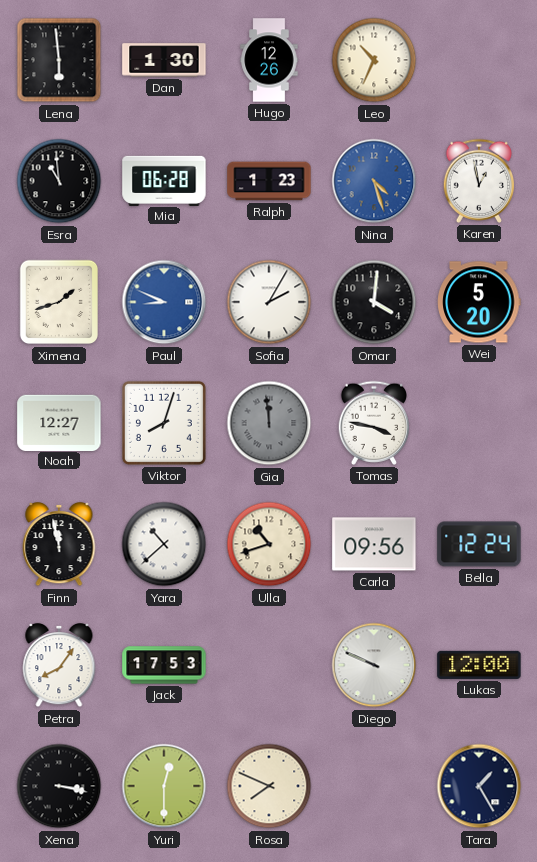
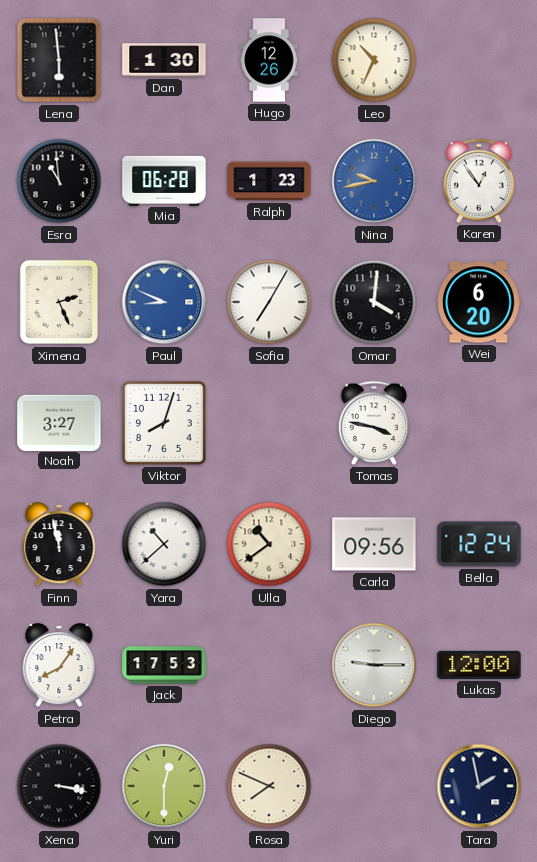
Nina: 4:27 -> 9:43 (374, 181)
Karen: 12:58 -> 12:54 (478, 181)
Ximena: 1:42 -> 2:26 (58, 302)
Sofia: 2:05 -> 7:05 (269, 302)
Wei: 5:20 -> 6:20 (479, 302)
Noah: 12:27 -> 3:27 (59, 422)
Gia: 11:59 -> none (269, 423)
Ulla: 10:42 -> 10:39 (269, 544)
Diego: 9:49 -> 9:15 (374, 665)
Tara: 1:25 -> 1:58 (479, 786)
